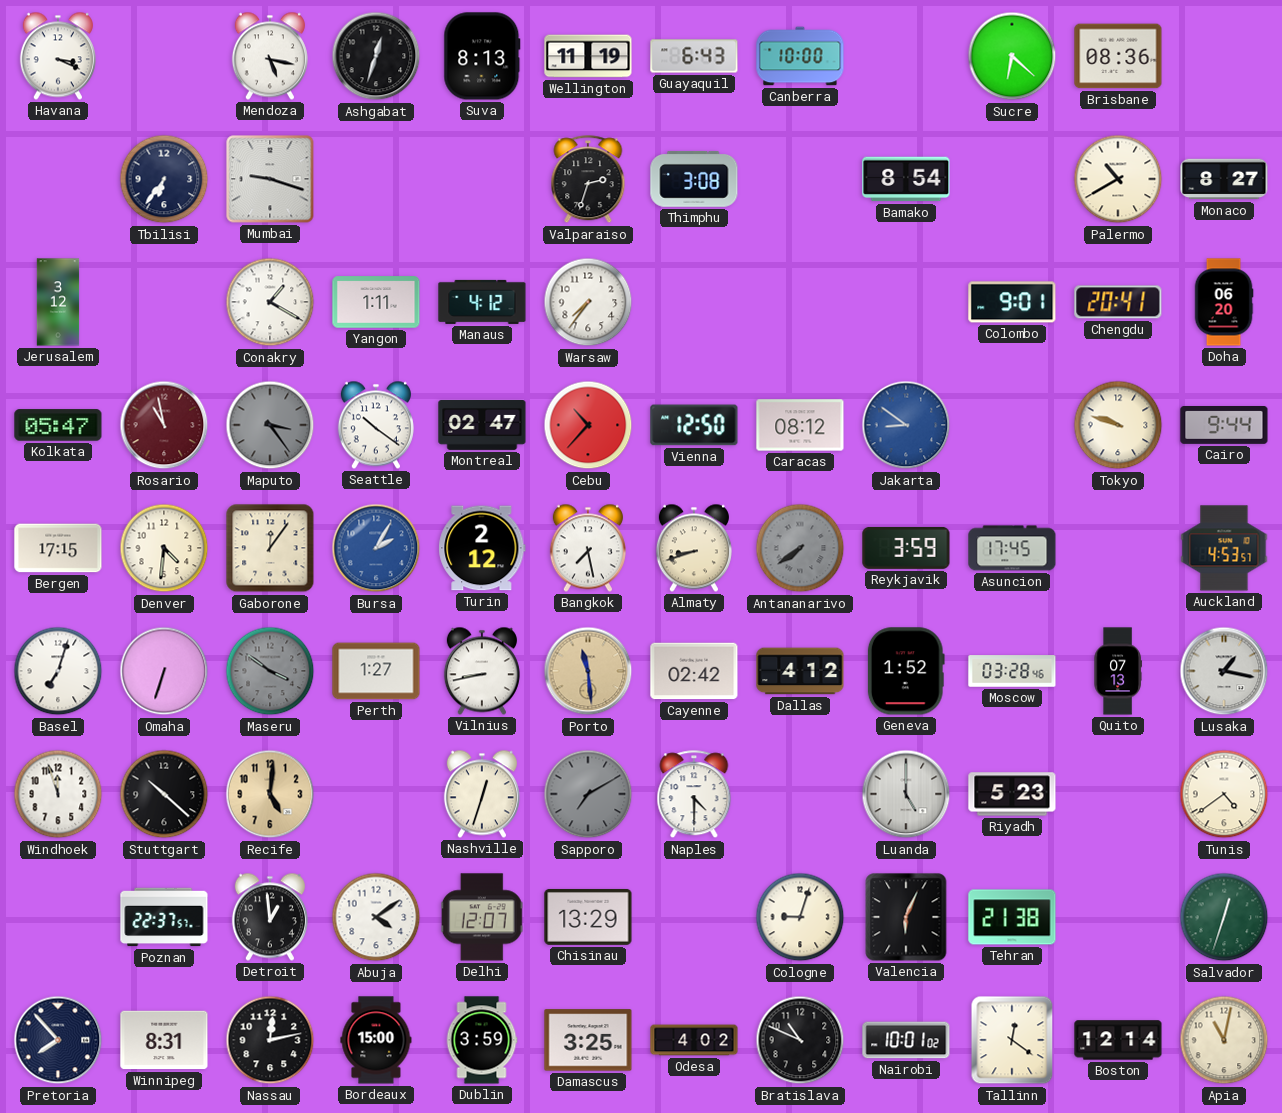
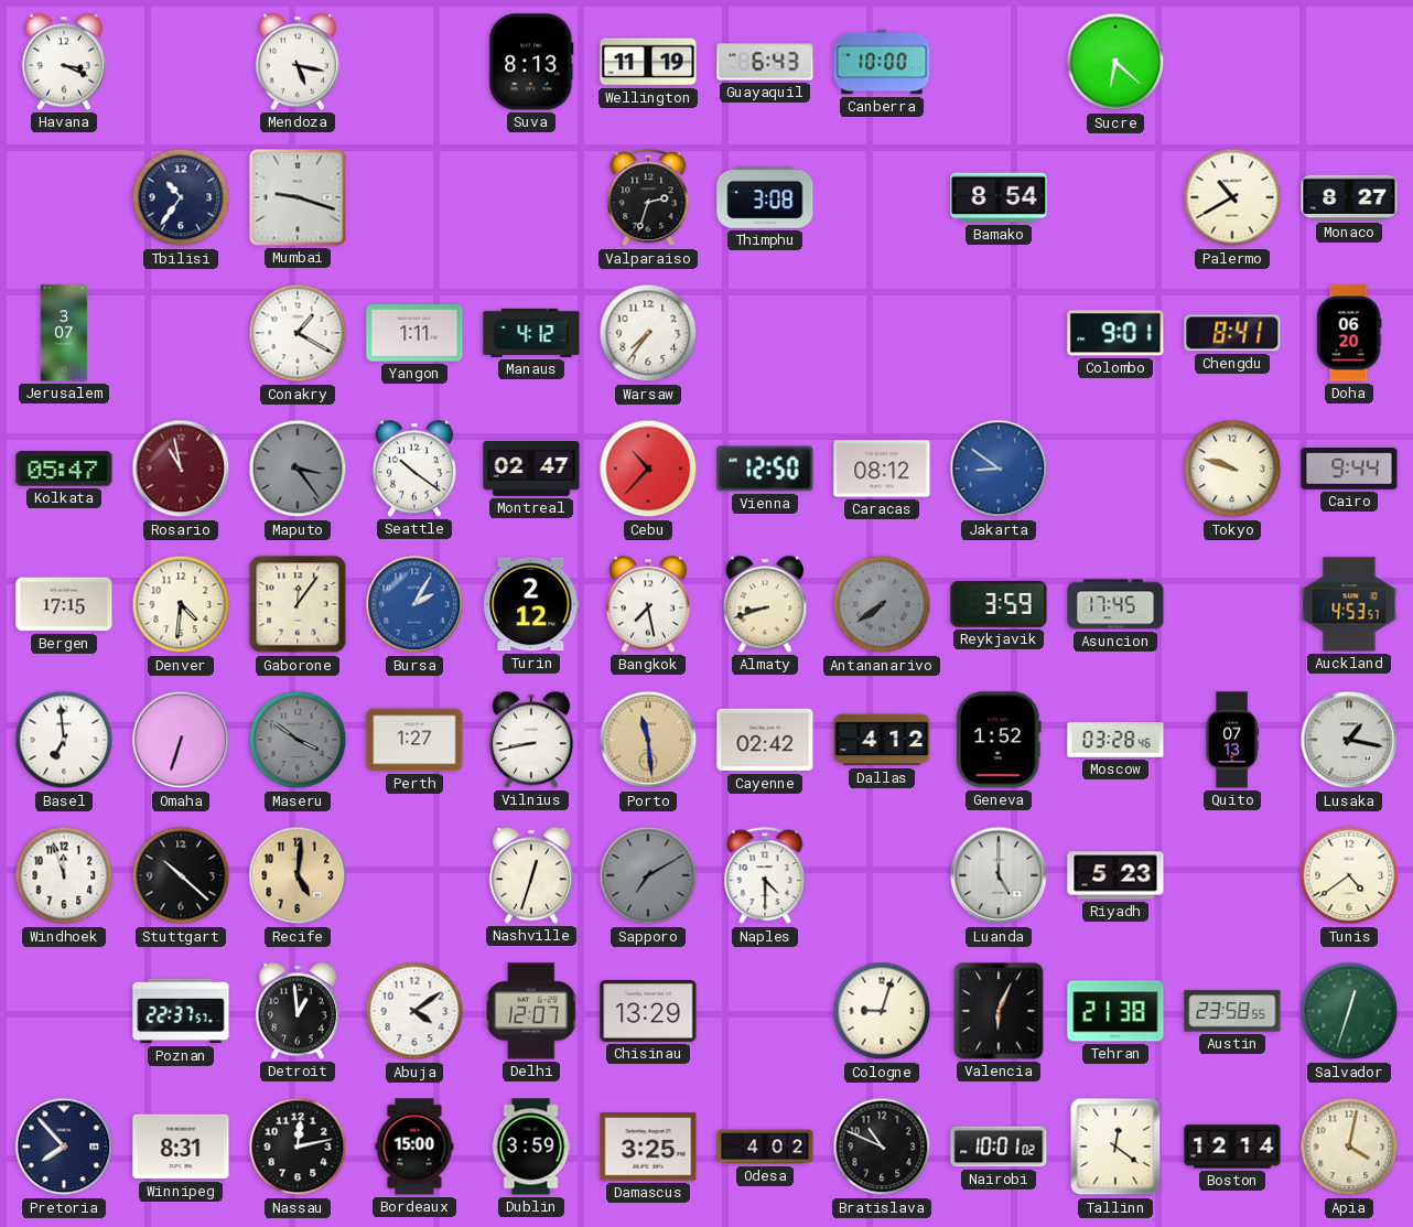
Ashgabat: 12:33 -> none (376, 56)
Brisbane: 08:36 -> none (1118, 56)
Tbilisi: 6:36 -> 10:36 (181, 197)
Jerusalem: 3:12 -> 3:07 (64, 333)
Chengdu: 20:41 -> 8:41 (1232, 333)
Basel: 7:03 -> 6:59 (64, 740)
Austin: none -> 23:58 (1232, 1011)
Apia: 11:02 -> 4:02 (1349, 1147)
